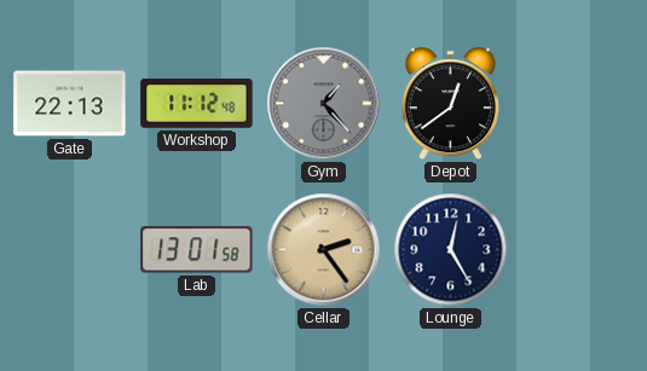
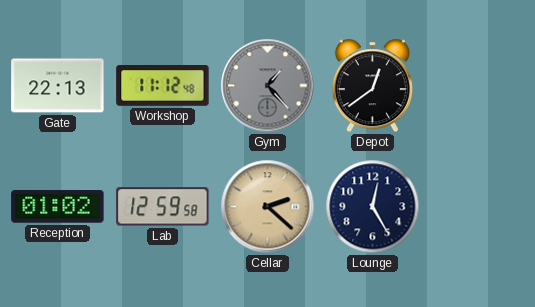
Reception: none -> 01:02 (58, 207)
Lab: 13:01 -> 12:59 (163, 207)
Cellar: 2:24 -> 2:22 (268, 207)
